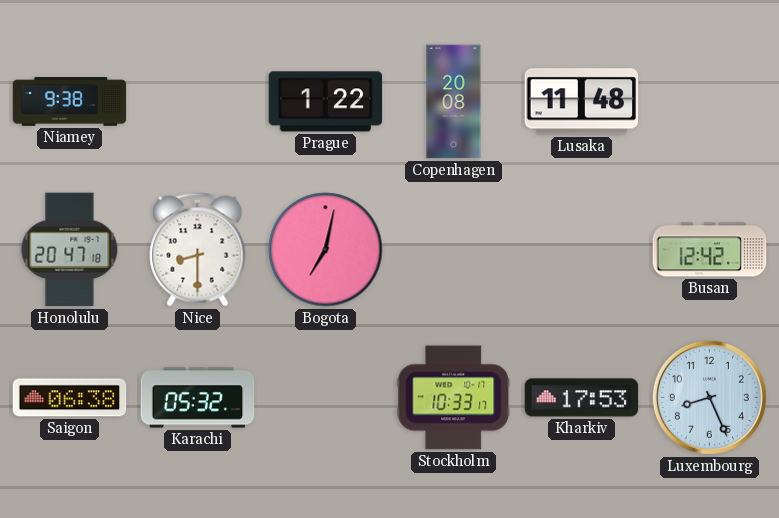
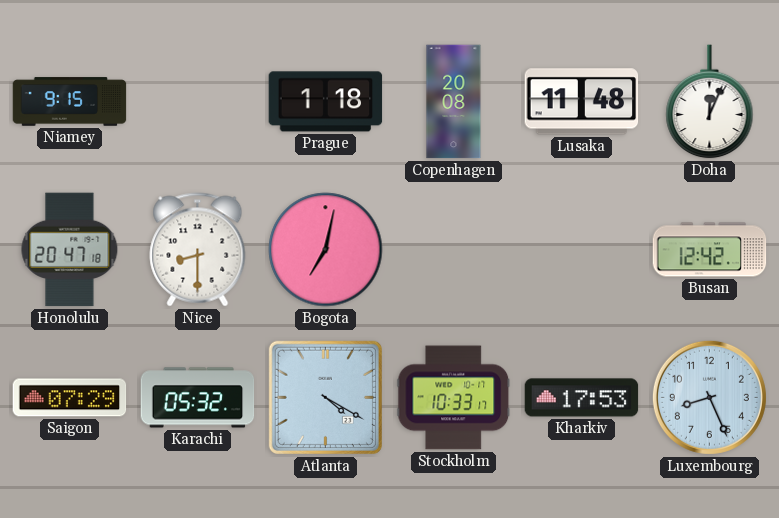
Niamey: 9:38 -> 9:15 (70, 102)
Prague: 1:22 -> 1:18 (326, 102)
Doha: none -> 12:04 (710, 102)
Saigon: 06:38 -> 07:29 (70, 398)
Atlanta: none -> 4:20 (325, 397)
